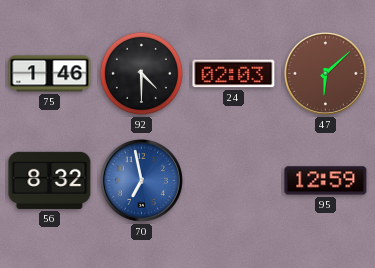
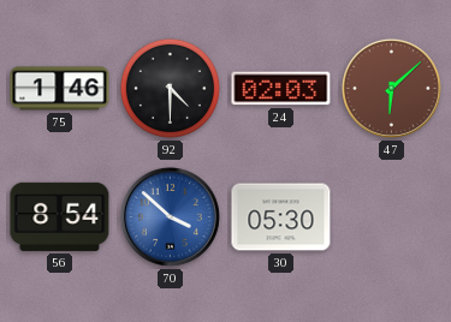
56: 8:32 -> 8:54 (60, 216)
70: 6:58 -> 3:52 (170, 216)
30: none -> 05:30 (281, 217)
95: 12:59 -> none (326, 181)
